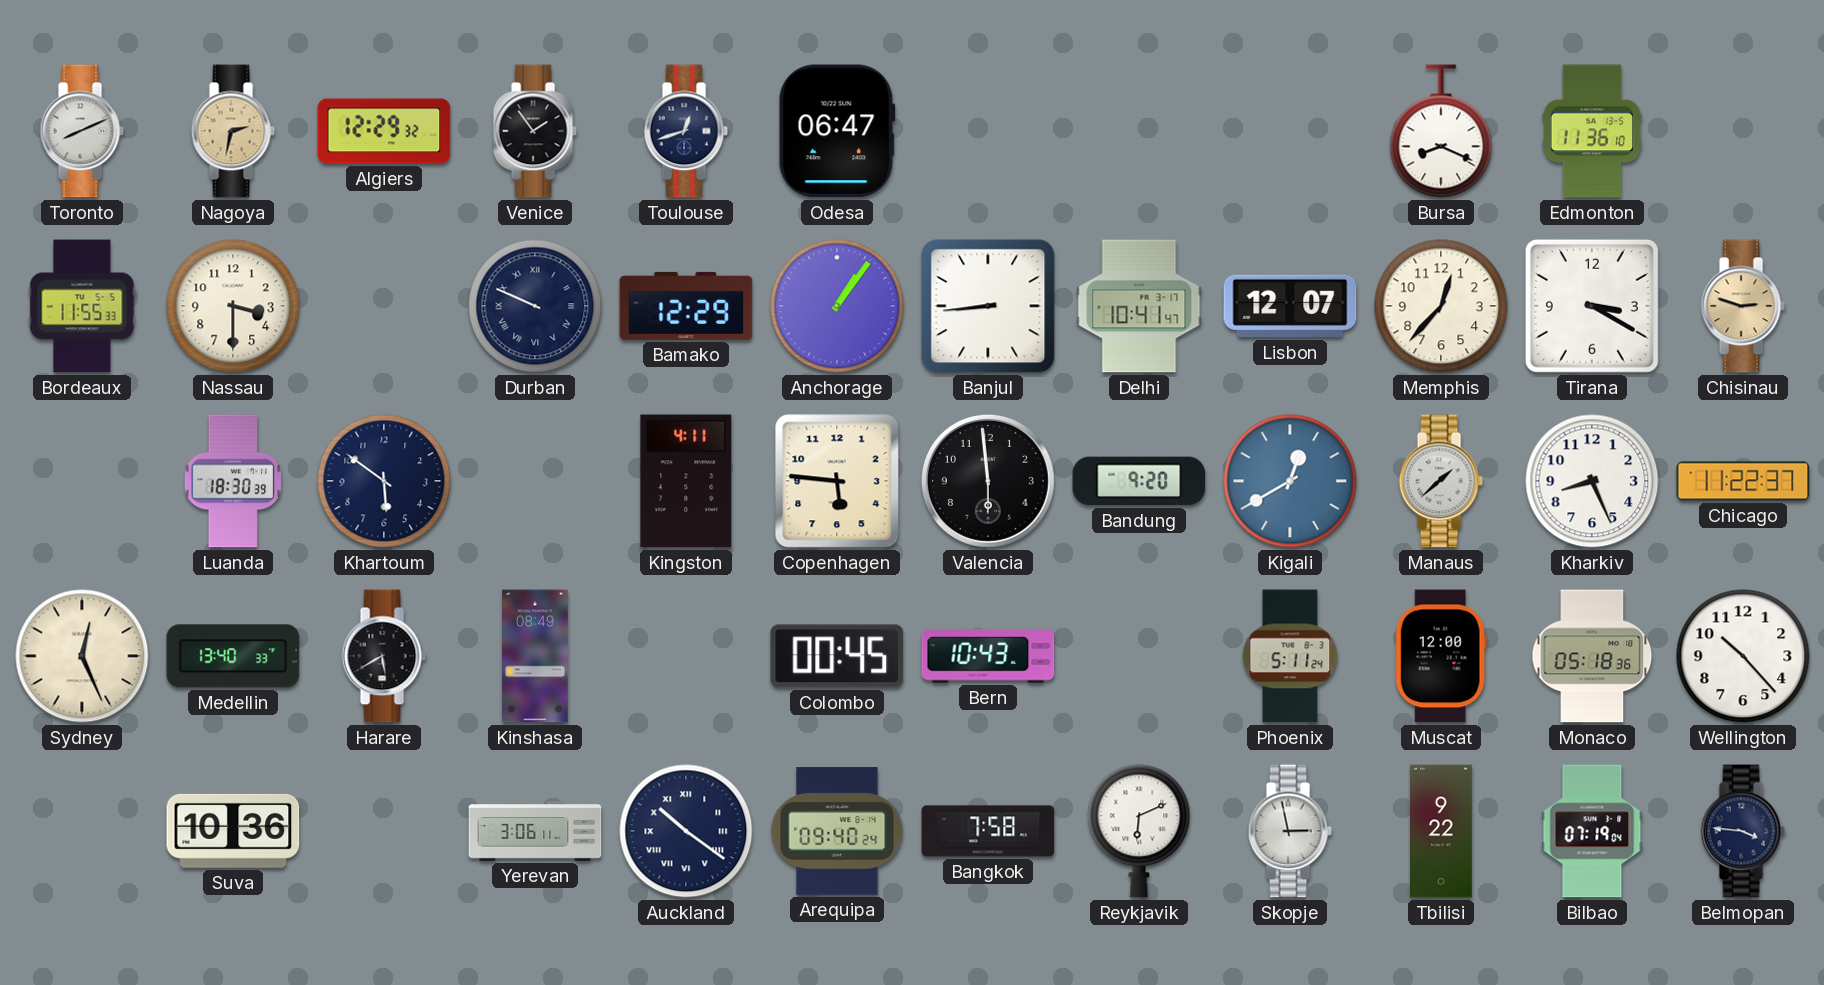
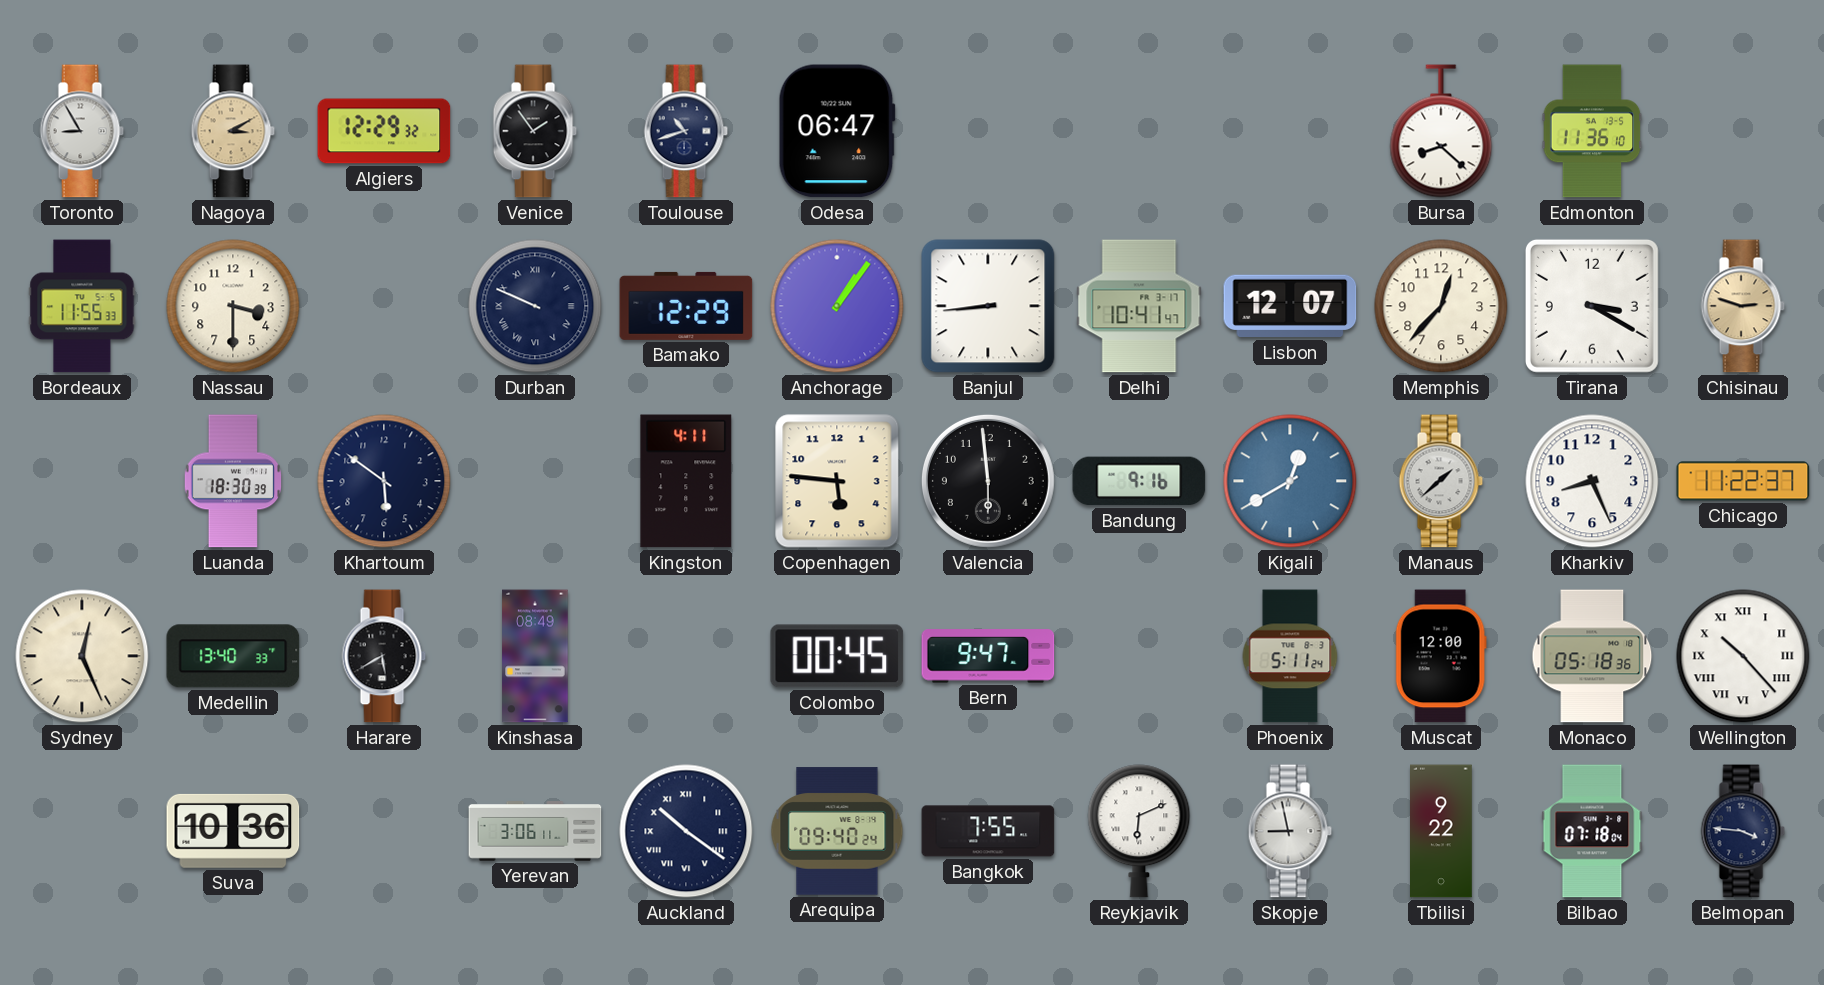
Toronto: 8:11 -> 8:55 (82, 131)
Nagoya: 2:32 -> 3:10 (233, 131)
Toulouse: 12:42 -> 10:42 (686, 131)
Bursa: 8:19 -> 8:22 (1441, 131)
Bandung: 9:20 -> 9:16 (1139, 481)
Bern: 10:43 -> 9:47 (988, 656)
Wellington numerals: Arabic -> Roman (1743, 656)
Bangkok: 7:58 -> 7:55 (988, 831)
Skopje: 2:58 -> 8:58 (1290, 831)
Bilbao: 07:19 -> 07:18 (1592, 831)
